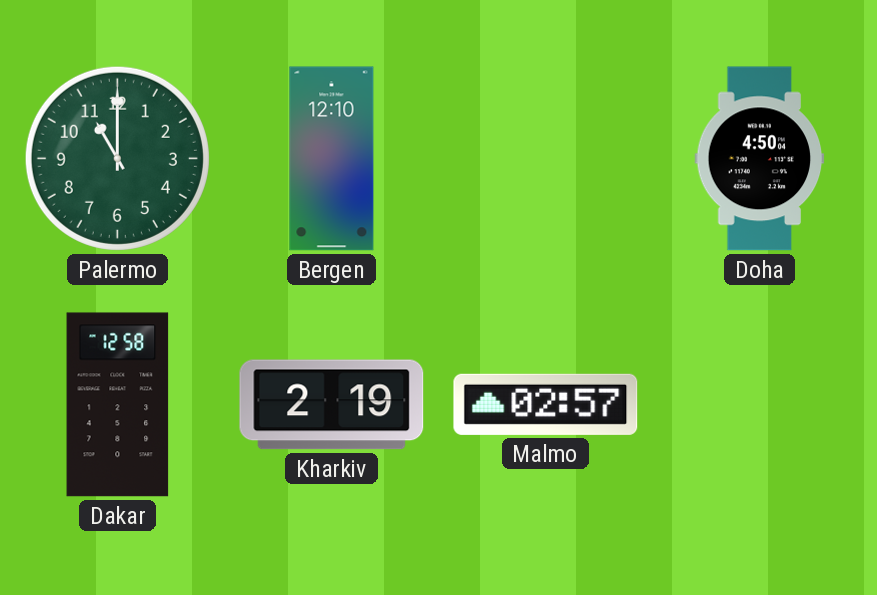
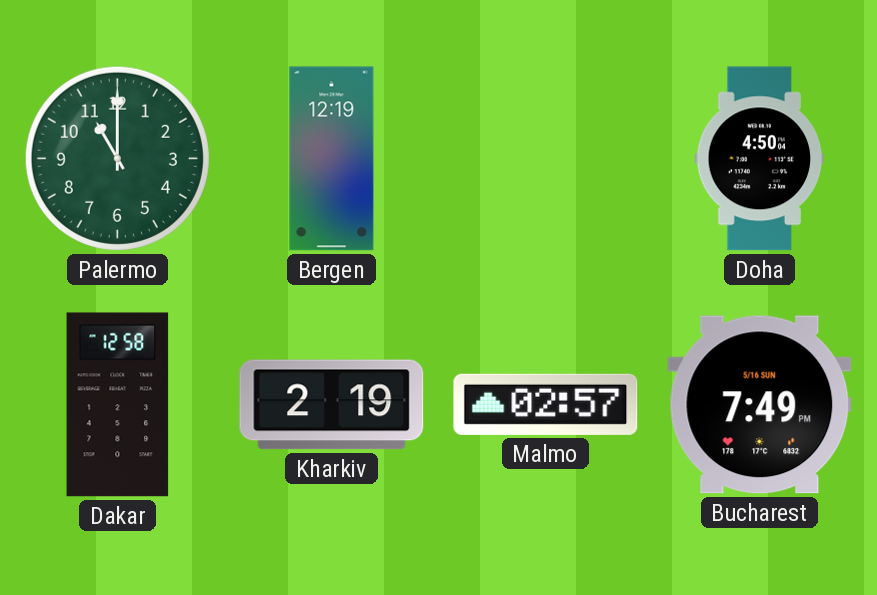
Bergen: 12:10 -> 12:19 (332, 159)
Bucharest: none -> 7:49 (760, 405)
